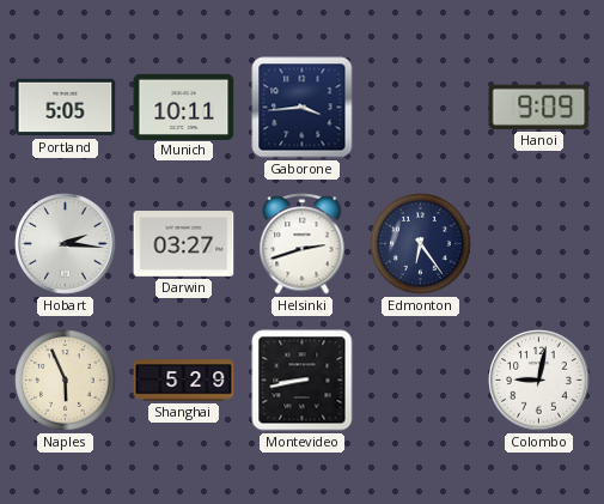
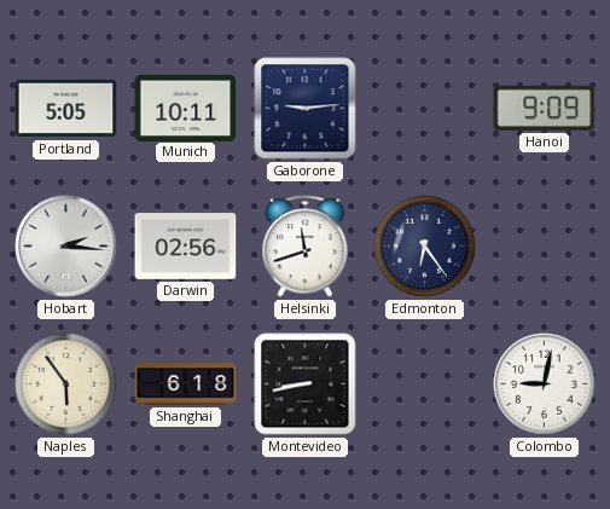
Gaborone: 3:44 -> 9:14 (306, 109)
Darwin: 03:27 -> 02:56 (186, 247)
Helsinki: 2:42 -> 11:42 (306, 247)
Naples: 5:56 -> 5:54 (66, 384)
Shanghai: 5:29 -> 6:18 (186, 384)
